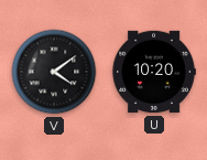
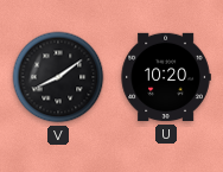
V: 4:09 -> 8:09 (58, 77)
